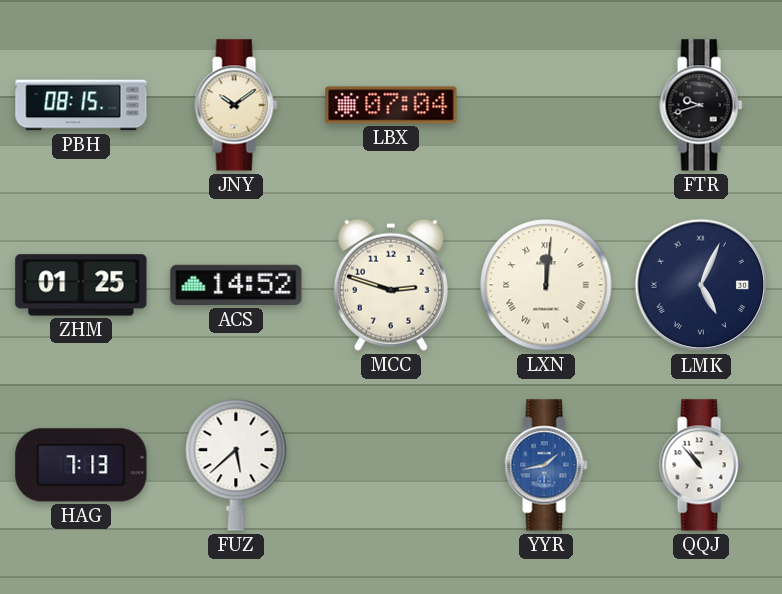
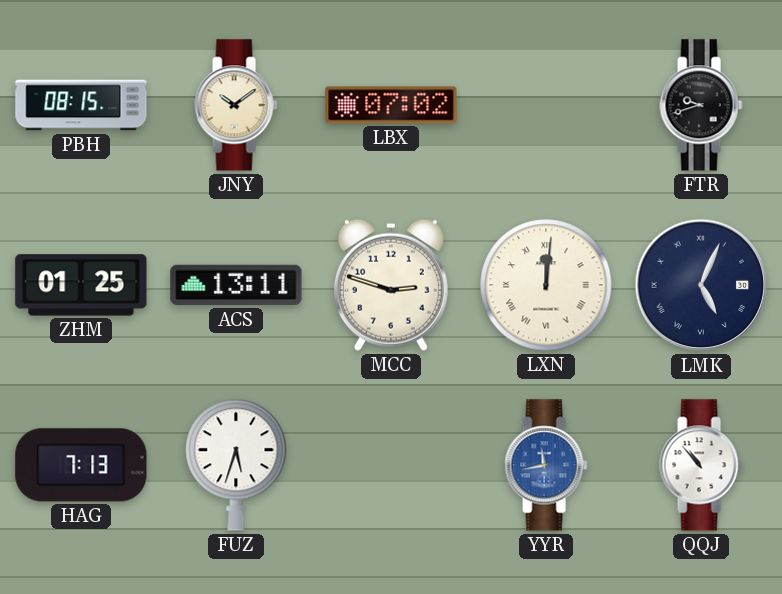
LBX: 07:04 -> 07:02 (391, 105)
ACS: 14:52 -> 13:11 (236, 285)
FUZ: 5:38 -> 5:33 (236, 465)
YYR: 1:43 -> 11:43 (546, 465)
